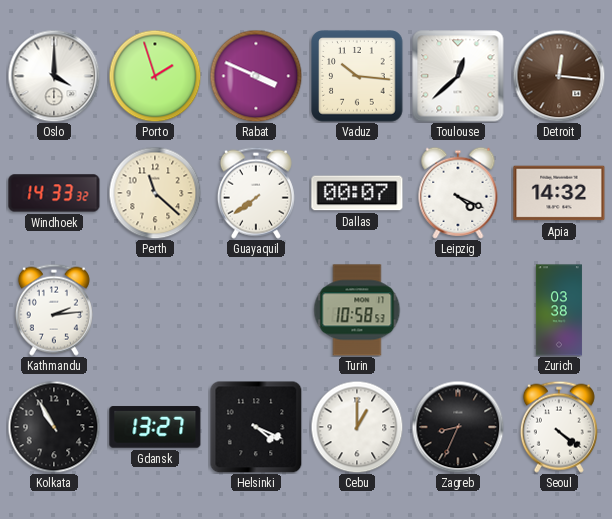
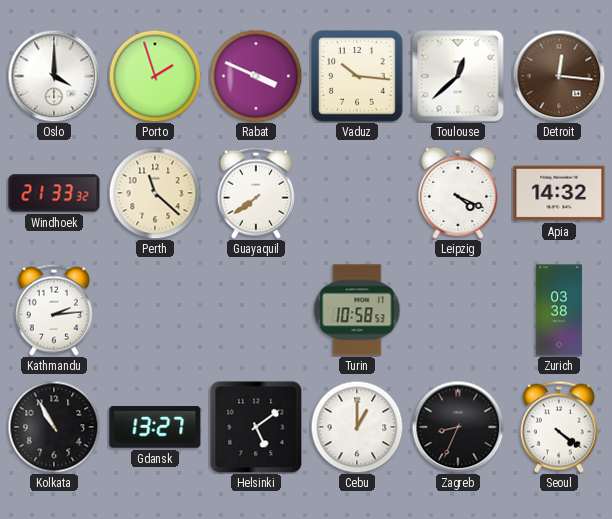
Windhoek: 14:33 -> 21:33 (54, 193)
Dallas: 00:07 -> none (357, 193)
Helsinki: 4:19 -> 5:09 (256, 427)
